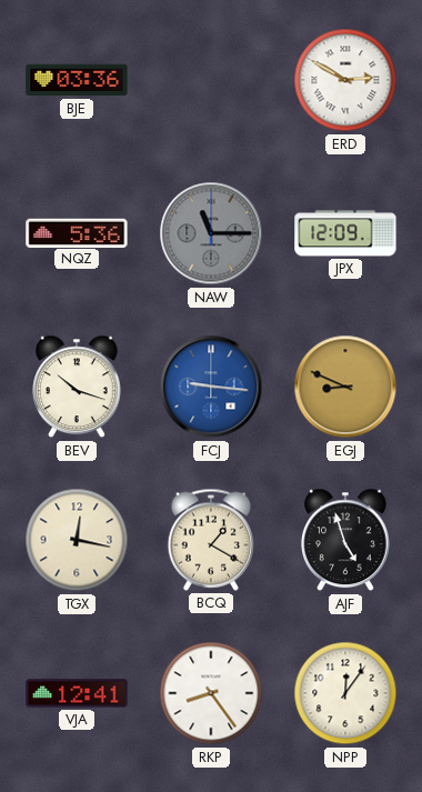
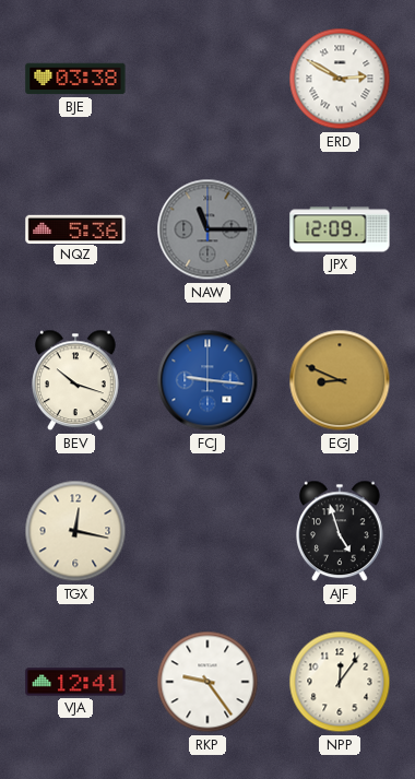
BJE: 03:36 -> 03:38 (75, 79)
BCQ: 1:20 -> none (210, 540)
RKP: 8:24 -> 9:24 (207, 682)
